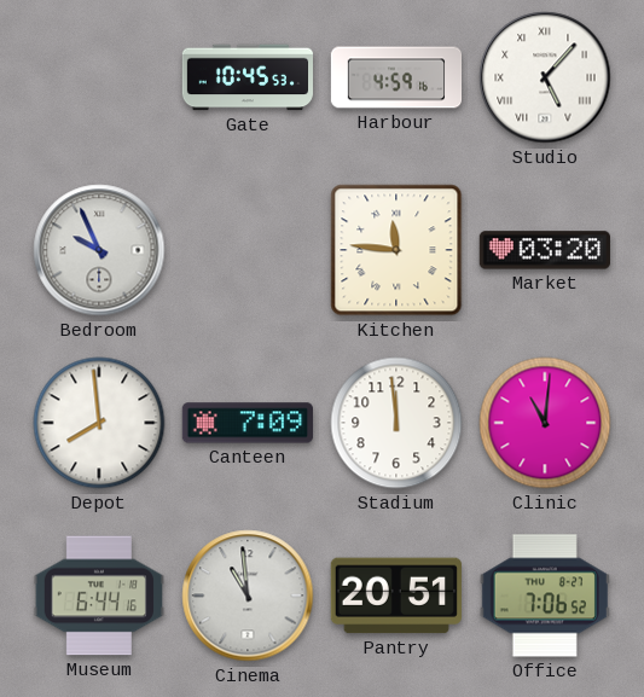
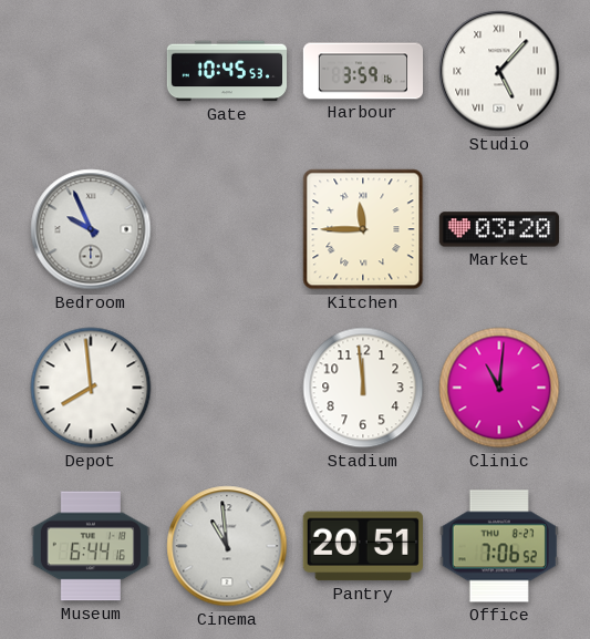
Harbour: 4:59 -> 3:59 (363, 71)
Kitchen: 11:46 -> 11:45 (363, 229)
Canteen: 7:09 -> none (248, 423)
